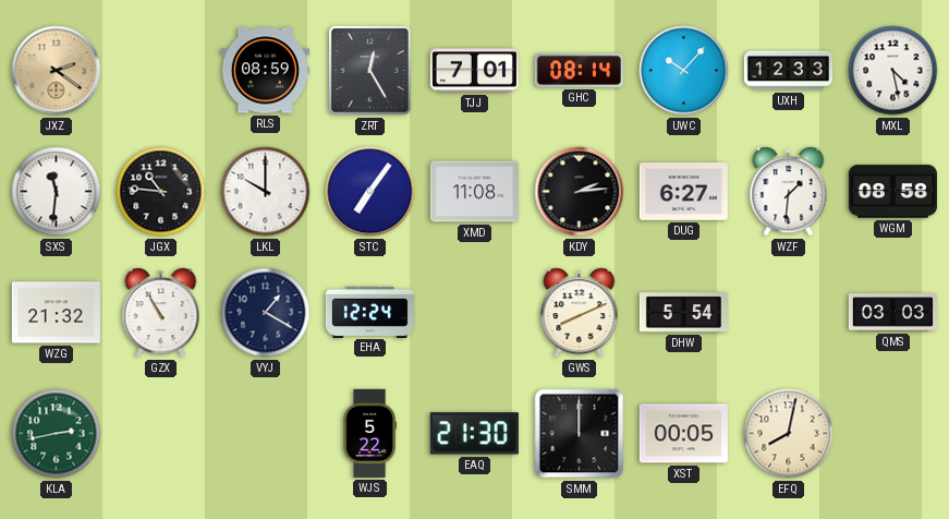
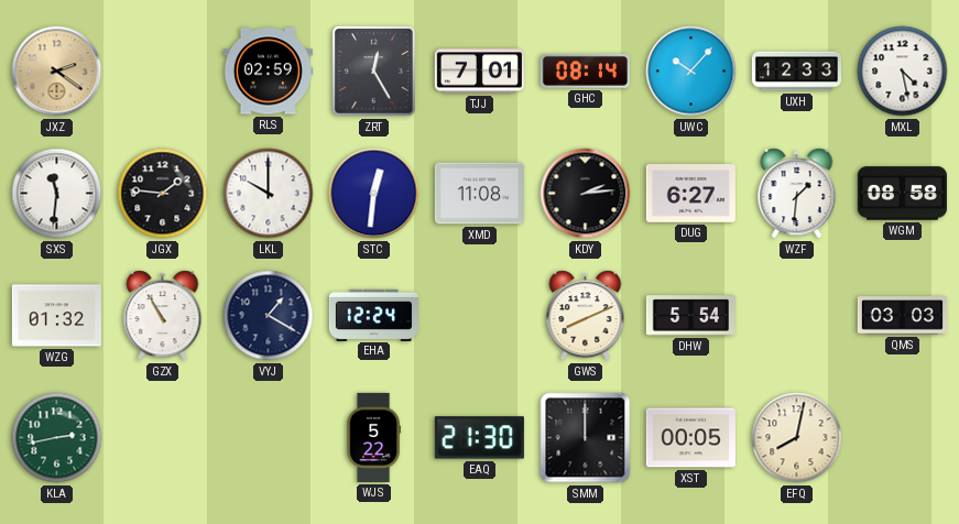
RLS: 08:59 -> 02:59 (268, 72)
JGX: 10:46 -> 1:46 (163, 194)
STC: 7:06 -> 12:31 (374, 194)
WZG: 21:32 -> 01:32 (56, 316)
